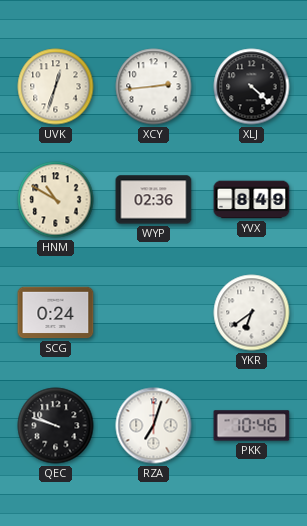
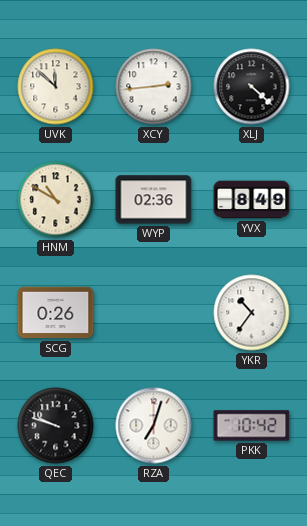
UVK: 12:33 -> 11:52 (56, 87)
SCG: 0:24 -> 0:26 (56, 313)
YKR: 6:39 -> 10:36 (252, 313)
PKK: 10:46 -> 10:42 (252, 426)
